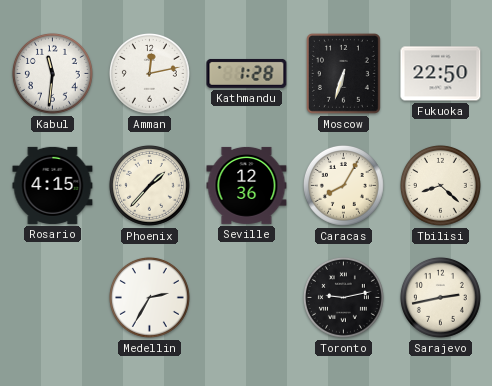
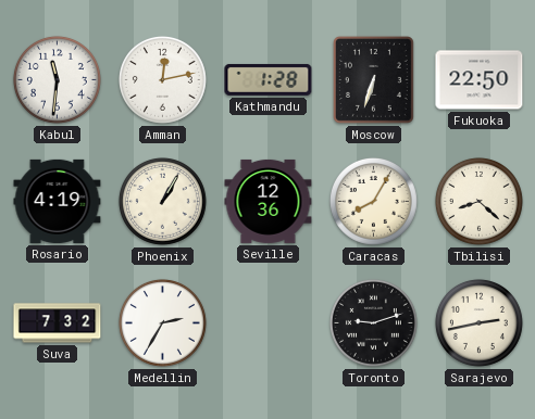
Rosario: 4:15 -> 4:19 (58, 201)
Phoenix: 1:37 -> 1:05 (162, 201)
Suva: none -> 7:32 (58, 323)
Toronto: 9:13 -> 9:12 (373, 322)
